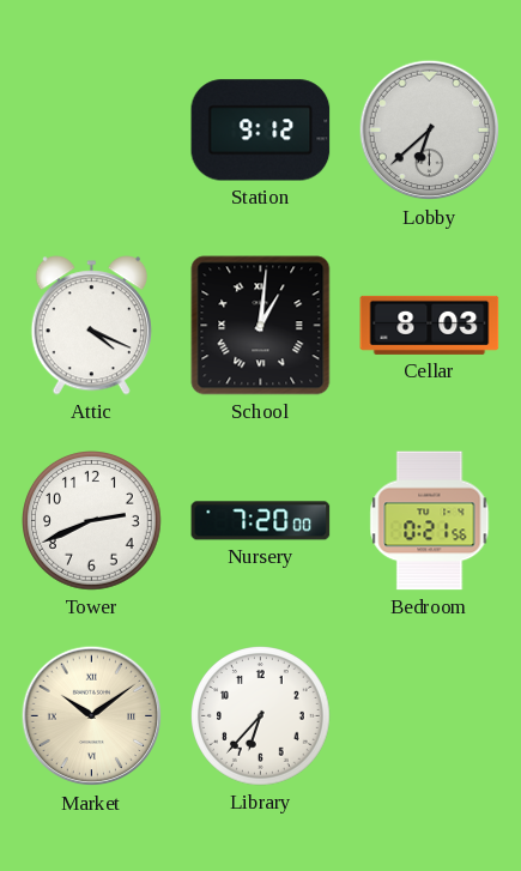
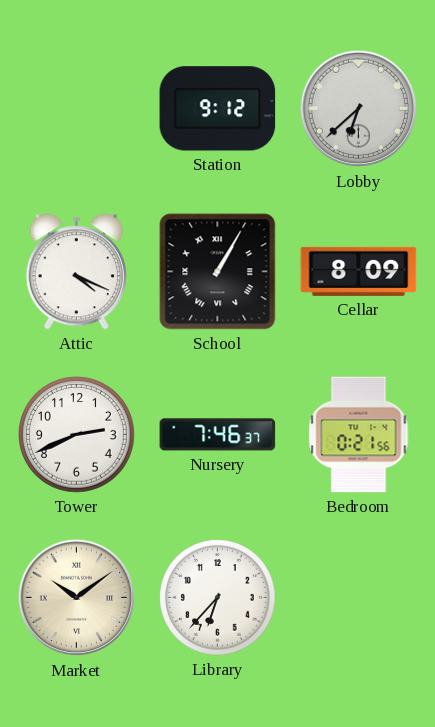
School: 1:01 -> 1:05 (218, 272)
Cellar: 8:03 -> 8:09 (359, 271)
Nursery: 7:20 -> 7:46 (218, 435)
